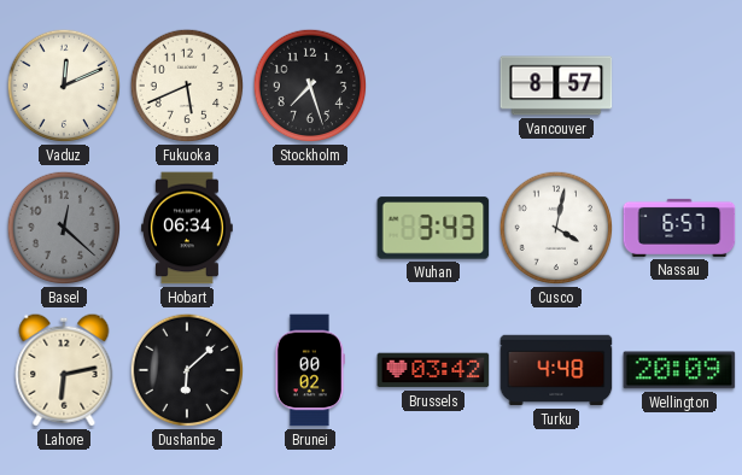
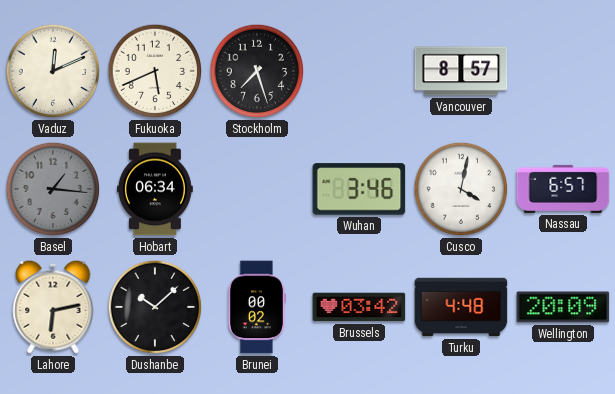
Basel: 12:22 -> 1:16 (53, 189)
Wuhan: 3:43 -> 3:46 (359, 189)
Dushanbe: 6:08 -> 10:08 (155, 307)
